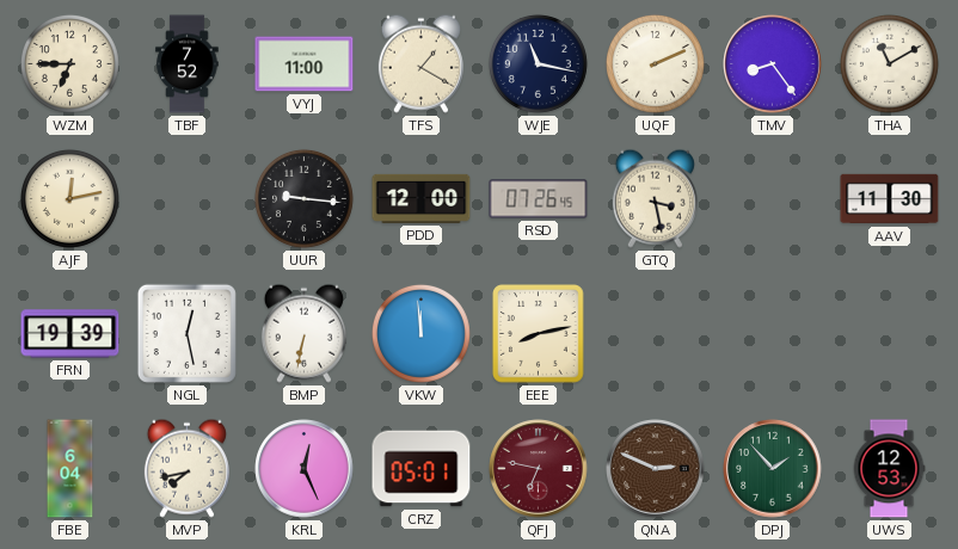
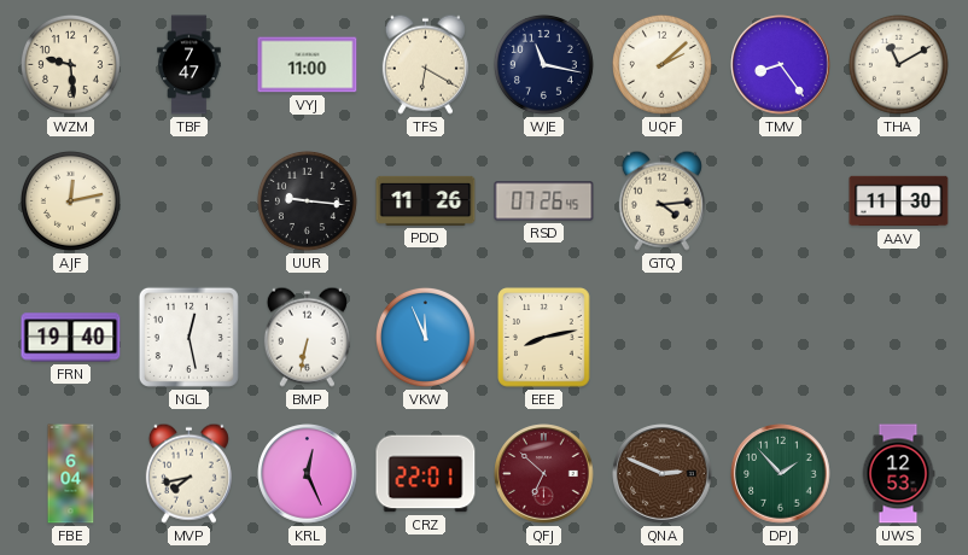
WZM: 6:45 -> 9:29 (70, 64)
TBF: 7:52 -> 7:47 (189, 65)
TFS: 1:20 -> 6:20 (425, 64)
UQF: 2:11 -> 2:08 (661, 64)
PDD: 12:00 -> 11:26 (426, 200)
GTQ: 3:28 -> 4:14 (661, 200)
FRN: 19:39 -> 19:40 (71, 338)
VKW: 11:59 -> 11:56 (425, 337)
CRZ: 05:01 -> 22:01 (426, 474)
QFJ: 6:47 -> 6:52 (544, 474)
